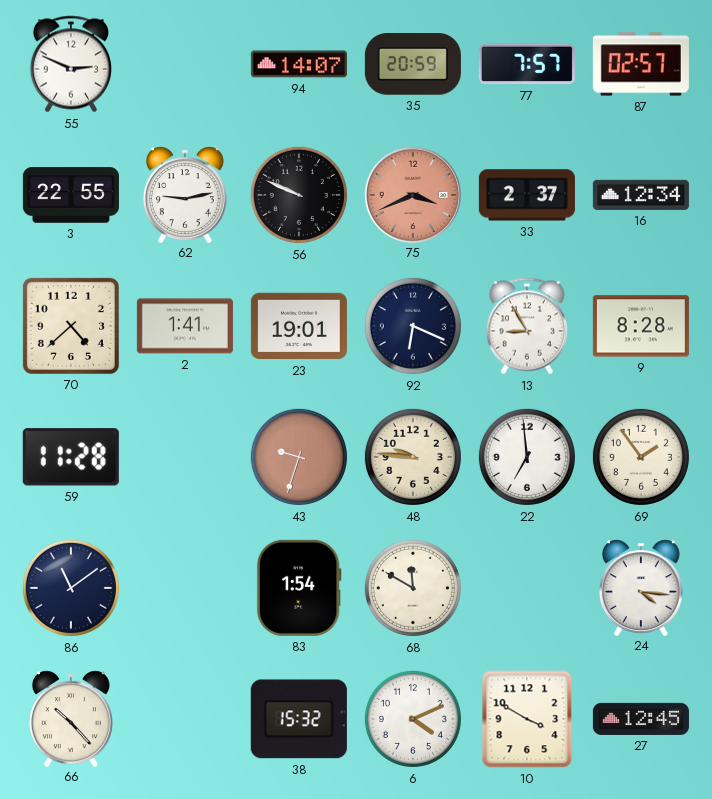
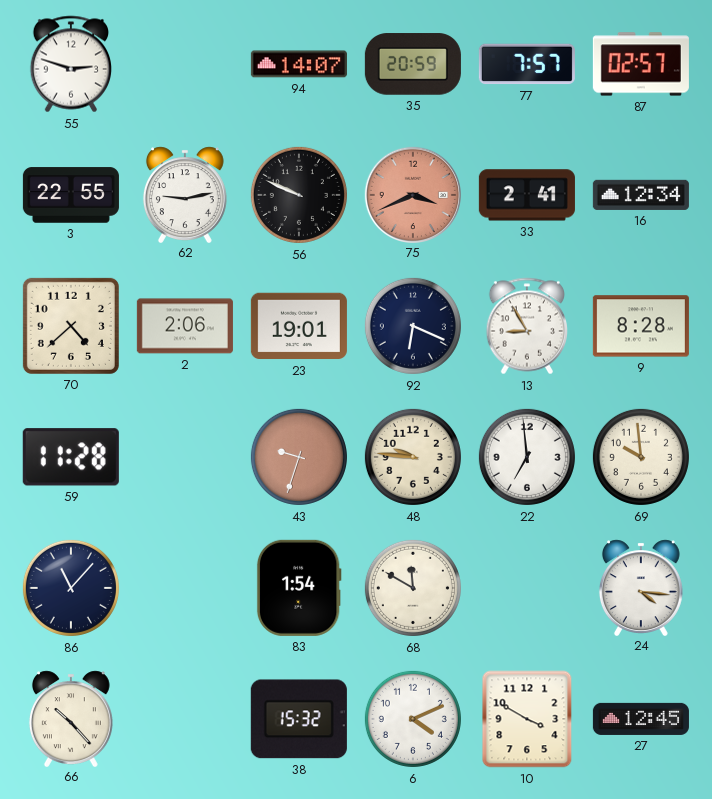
55: 2:49 -> 2:48 (70, 64)
33: 2:37 -> 2:41 (527, 195)
2: 1:41 -> 2:06 (185, 326)
69: 1:54 -> 9:59 (641, 457)
86: 11:09 -> 11:07 (71, 588)
